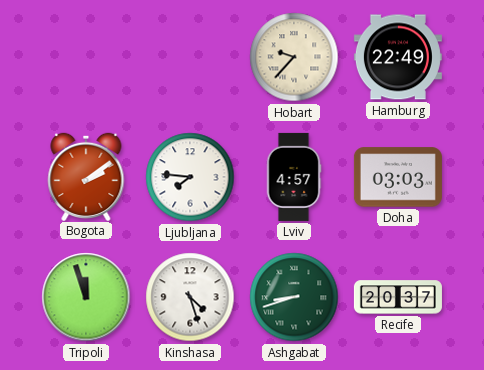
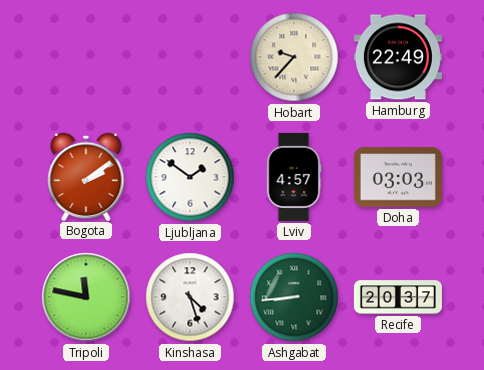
Ljubljana: 7:46 -> 1:51 (190, 177)
Tripoli: 11:57 -> 11:47 (86, 297)
Ashgabat: 8:42 -> 8:44 (294, 297)
